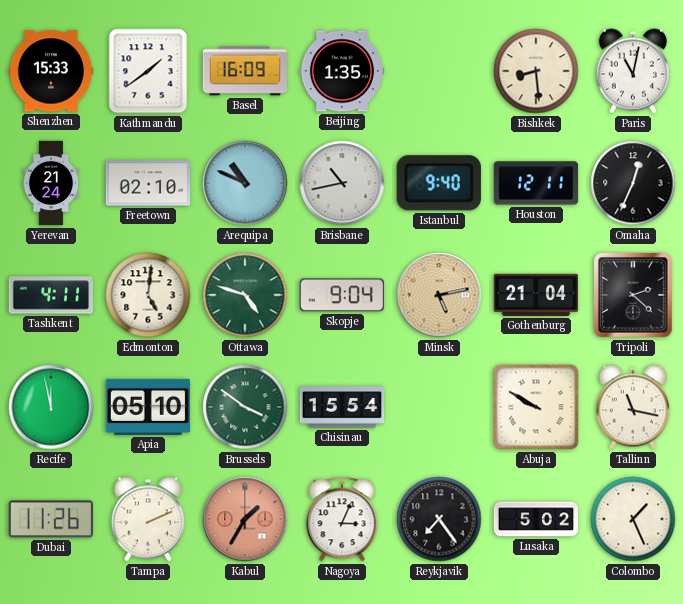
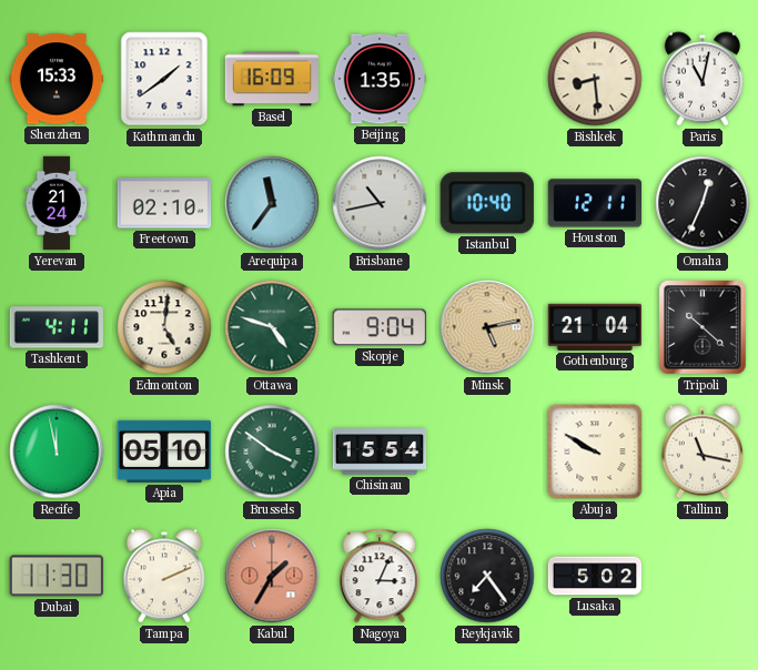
Arequipa: 10:49 -> 11:36 (272, 203)
Istanbul: 9:40 -> 10:40 (487, 203)
Tripoli: 2:22 -> 10:22 (704, 327)
Dubai: 11:26 -> 11:30 (55, 576)
Colombo: 1:26 -> none (633, 519)
